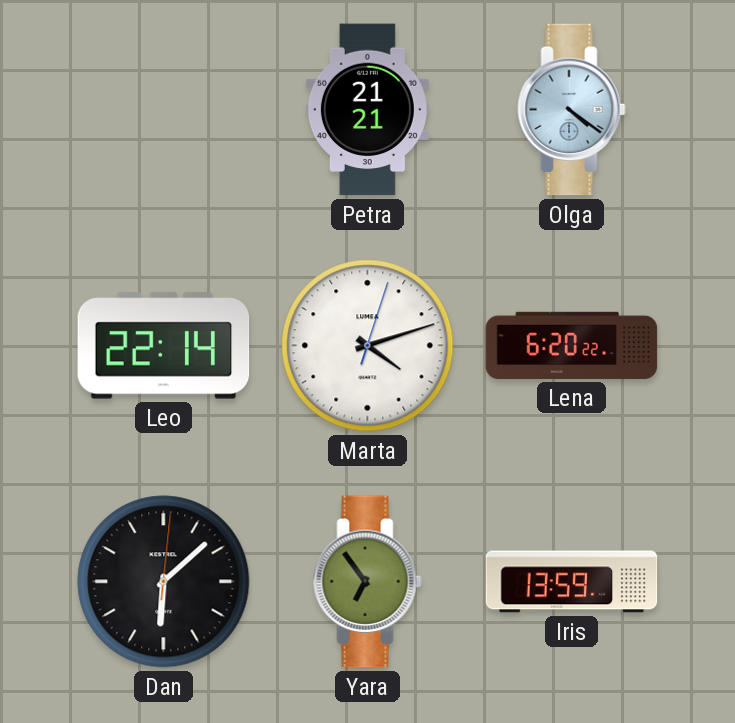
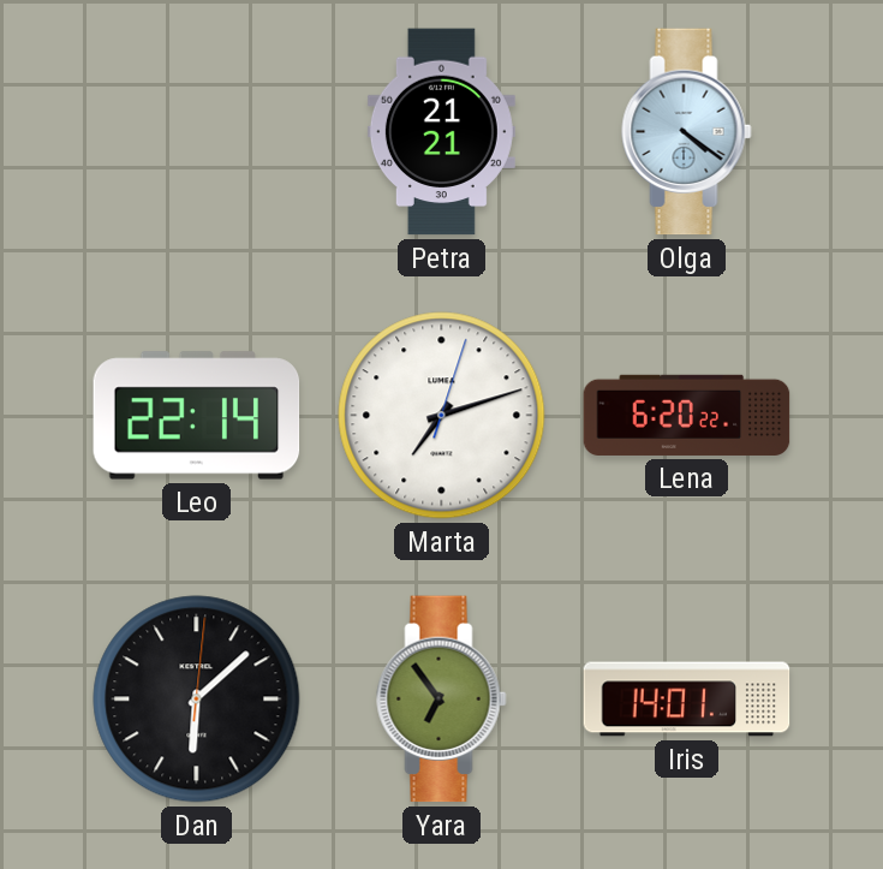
Marta: 4:12 -> 7:12 (442, 416)
Iris: 13:59 -> 14:01 (687, 700)
